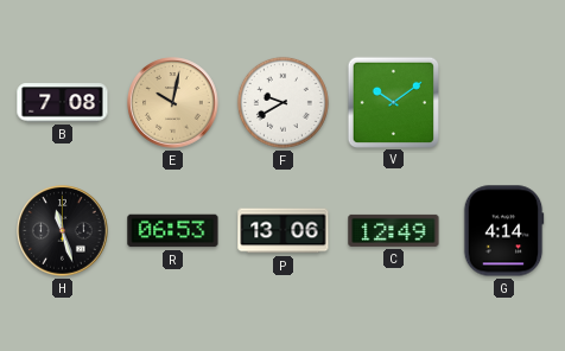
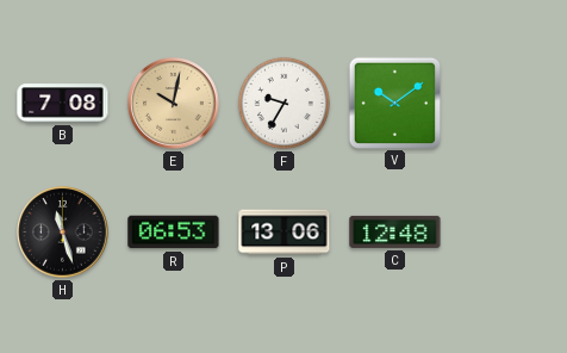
F: 9:40 -> 9:35 (283, 103)
C: 12:49 -> 12:48 (395, 231)
G: 4:14 -> none (503, 231)
